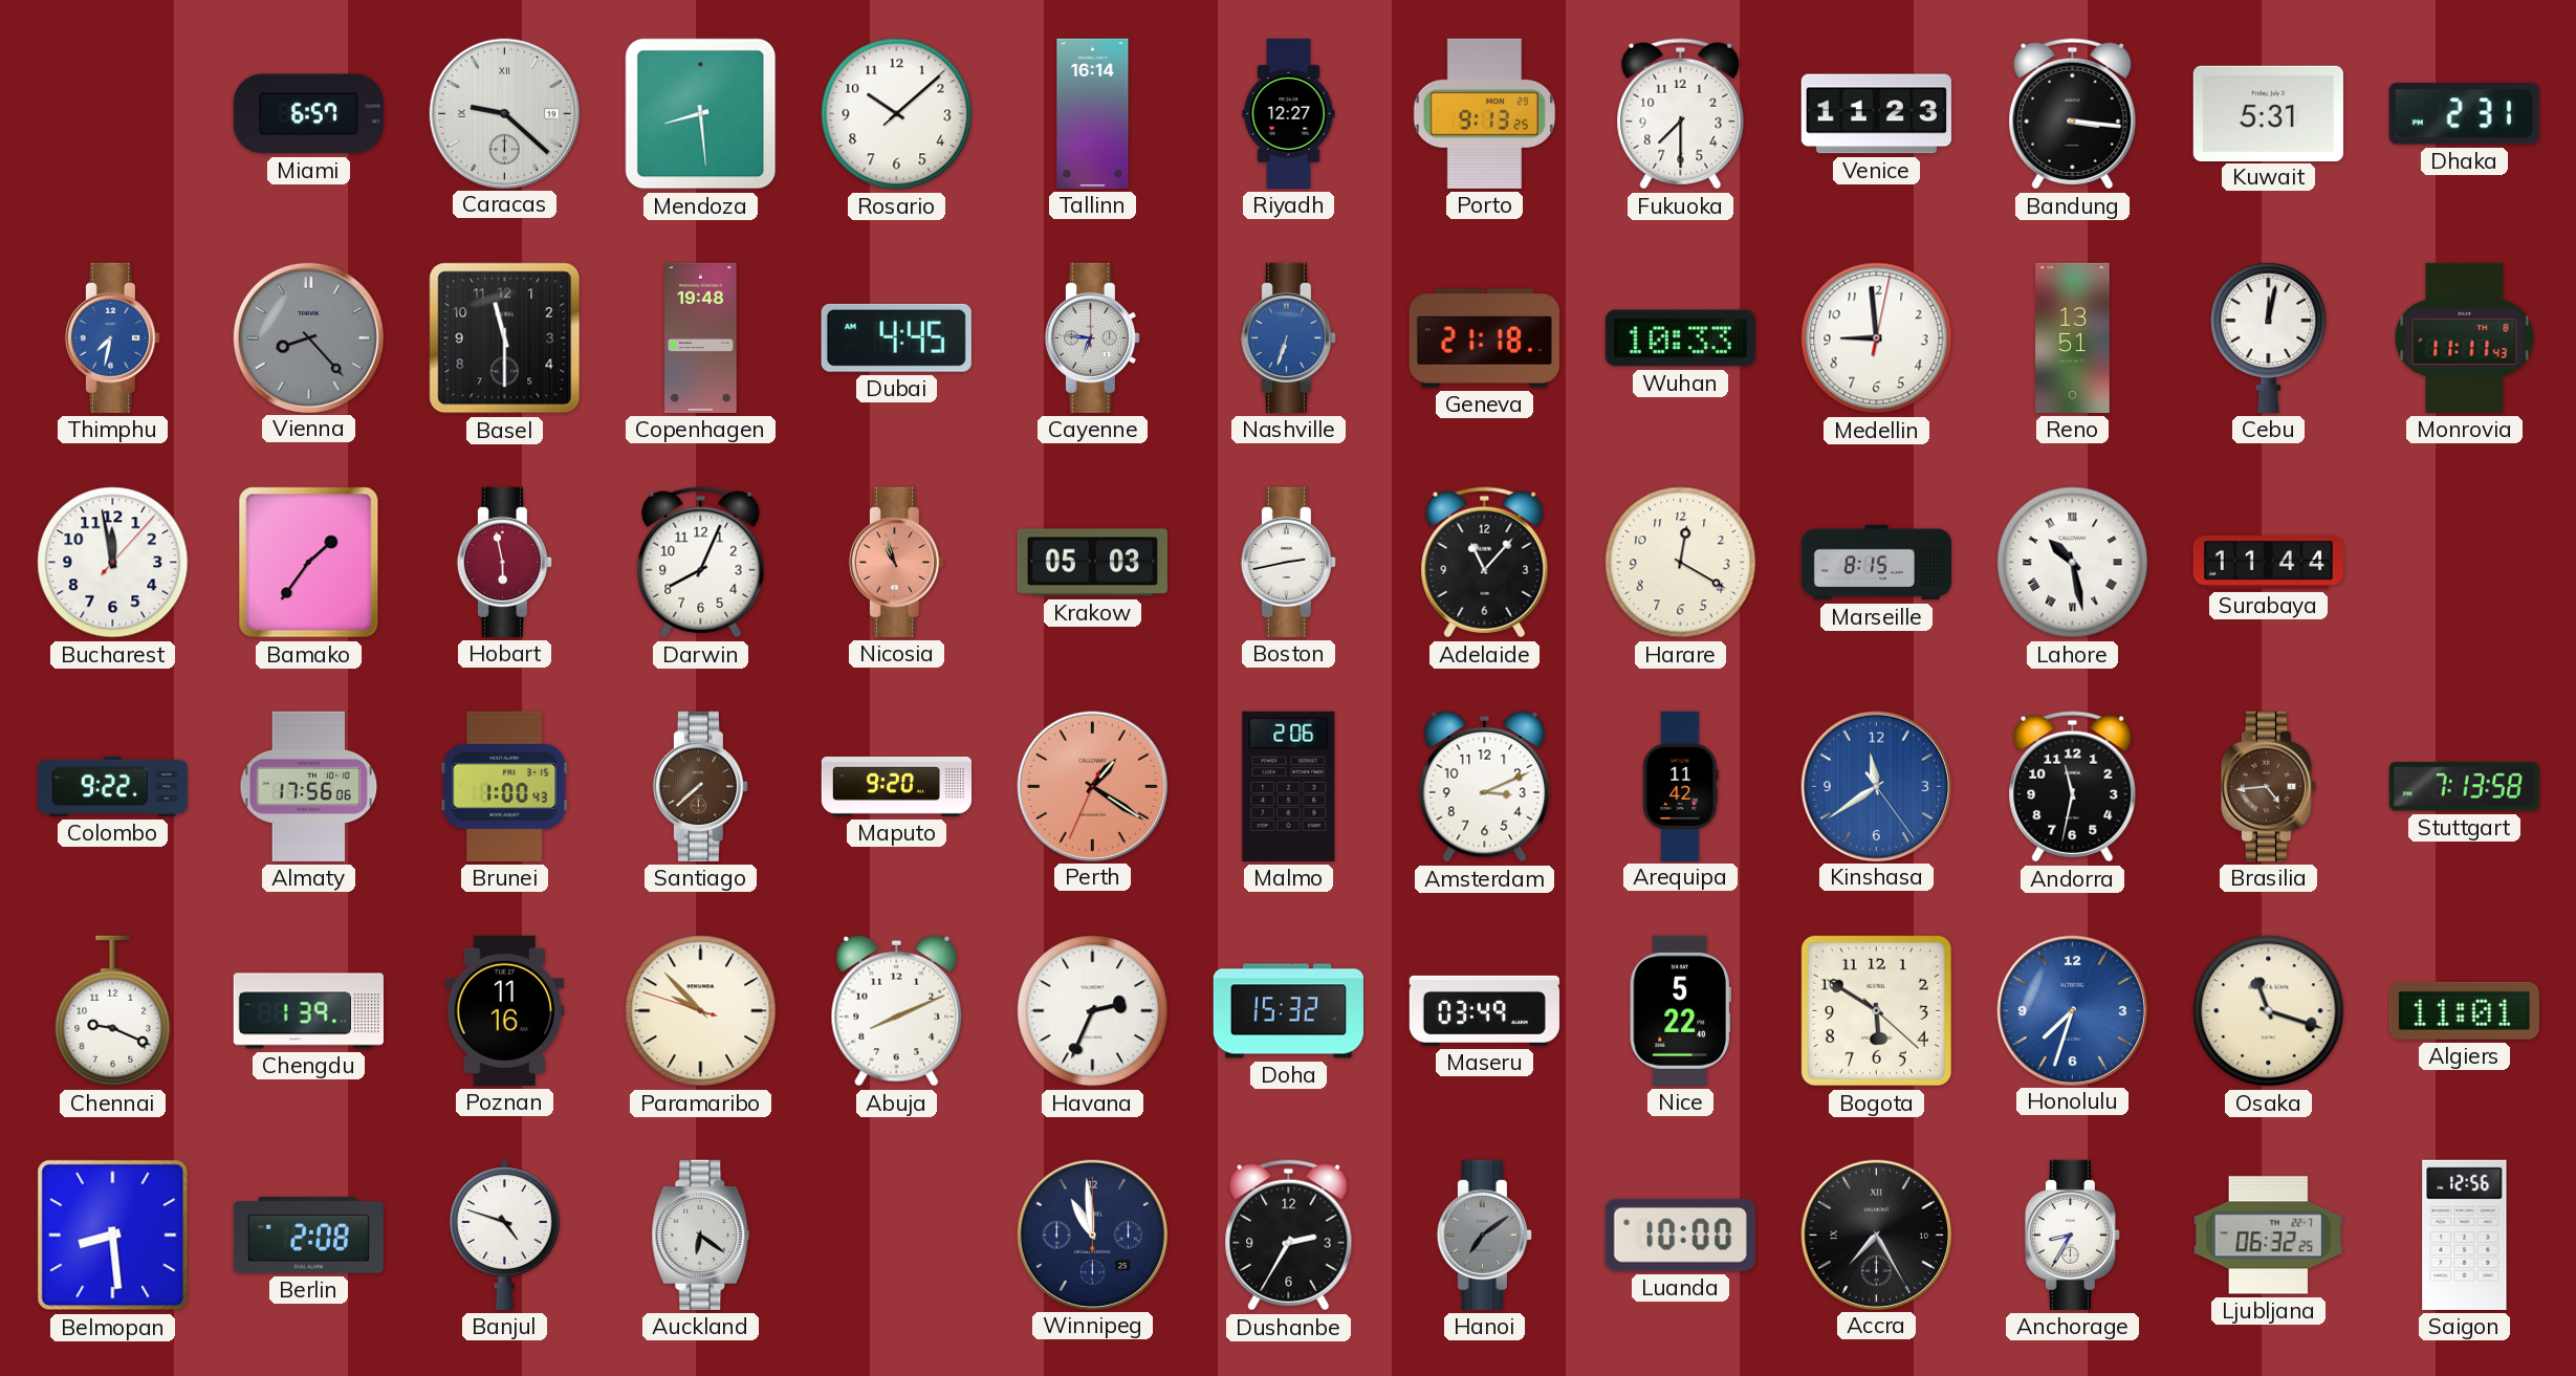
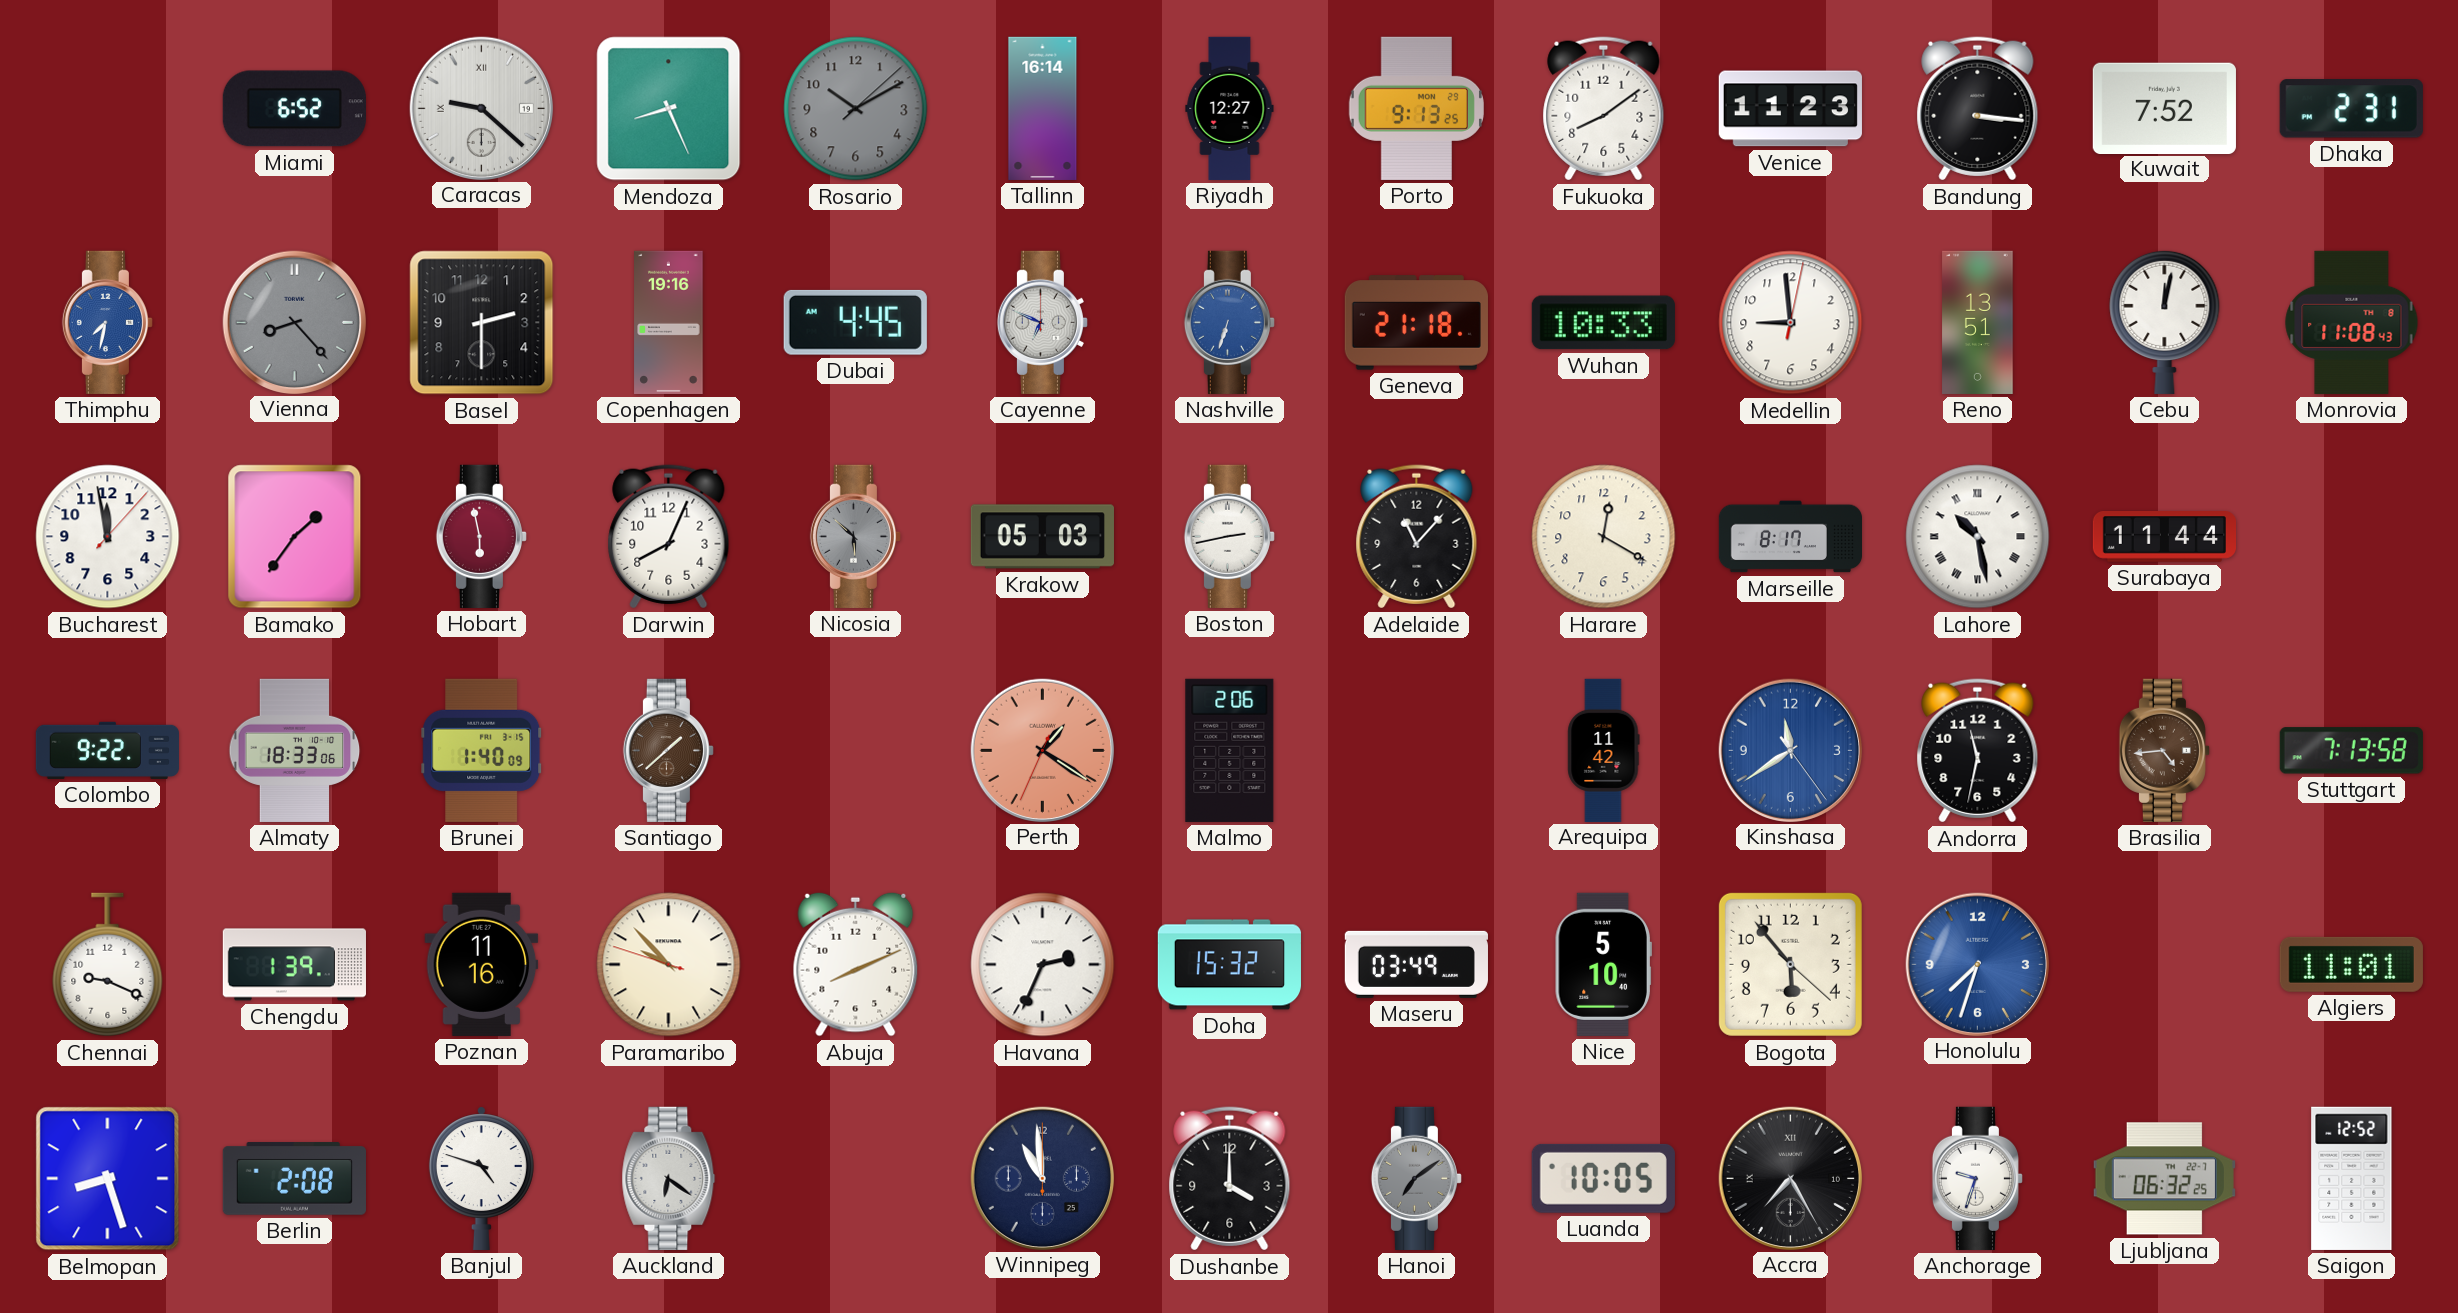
Miami: 6:57 -> 6:52 (294, 109)
Mendoza: 8:29 -> 8:26 (669, 109)
Rosario: 10:08 -> 10:10 (856, 109)
Rosario dial: white -> grey (856, 109)
Fukuoka: 7:30 -> 8:09 (1604, 109)
Kuwait: 5:31 -> 7:52 (2164, 108)
Basel: 11:30 -> 2:30 (482, 323)
Copenhagen: 19:48 -> 19:16 (669, 322)
Cayenne: 6:46 -> 6:49 (1042, 322)
Monrovia: 11:11 -> 11:08 (2352, 322)
Nicosia: 10:57 -> 5:52 (855, 536)
Nicosia dial: salmon -> grey (855, 536)
Marseille: 8:15 -> 8:17 (1790, 537)
Almaty: 17:56 -> 18:33 (295, 750)
Brunei: 1:00 -> 1:40 (482, 750)
Santiago: 7:38 -> 1:38 (668, 750)
Maputo: 9:20 -> none (896, 786)
Amsterdam: 3:11 -> none (1485, 786)
Nice: 5:22 -> 5:10 (1603, 964)
Bogota: 5:50 -> 5:53 (1790, 964)
Osaka: 11:18 -> none (2269, 1011)
Belmopan: 8:29 -> 8:27 (108, 1179)
Dushanbe: 2:35 -> 4:00 (1230, 1179)
Luanda: 10:00 -> 10:05 (1603, 1178)
Anchorage: 8:35 -> 9:33 (1977, 1178)
Saigon: 12:56 -> 12:52 (2352, 1178)
